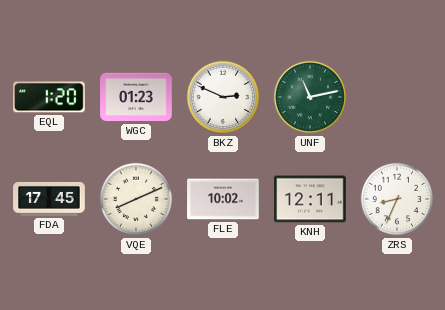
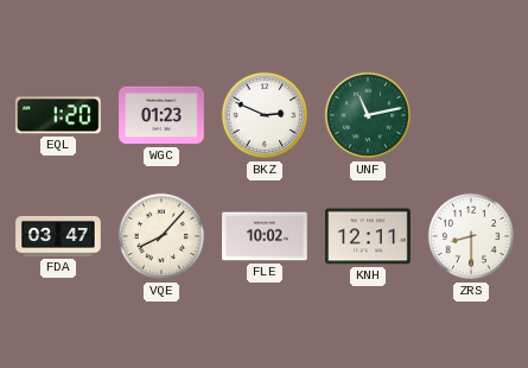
FDA: 17:45 -> 03:47 (58, 236)
VQE: 8:11 -> 8:07 (161, 236)
ZRS: 8:34 -> 8:30 (471, 236)
